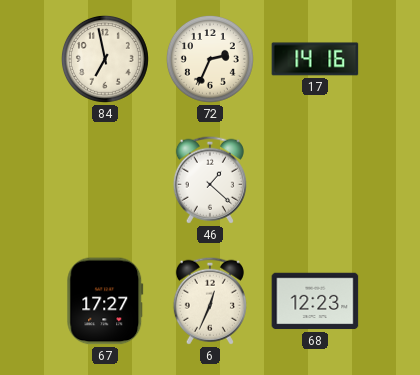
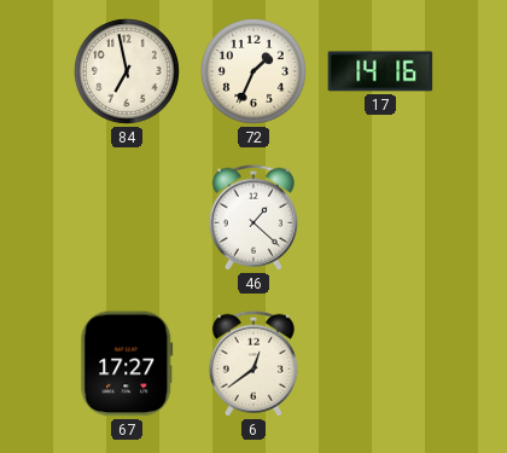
72: 2:34 -> 1:34 (253, 71)
6: 12:34 -> 12:39 (253, 364)
68: 12:23 -> none (315, 301)
